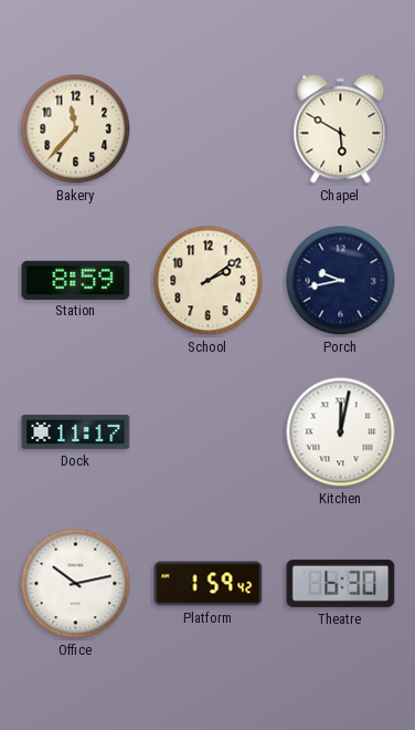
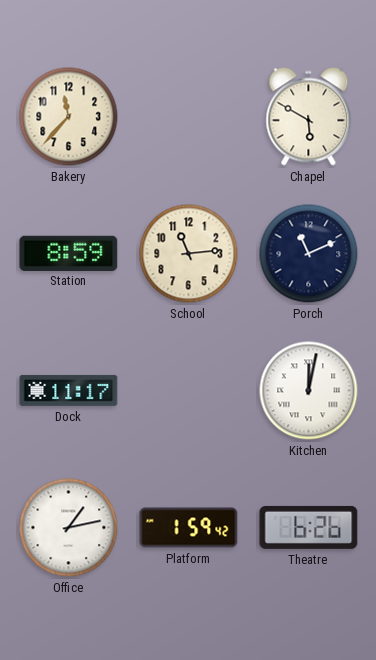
School: 2:09 -> 11:14 (189, 254)
Porch: 9:43 -> 11:11 (309, 254)
Office: 10:13 -> 1:13 (69, 528)
Theatre: 6:30 -> 6:26 (309, 527)
